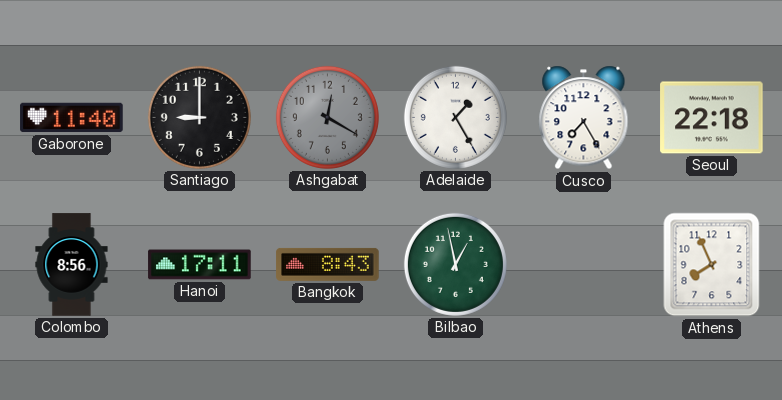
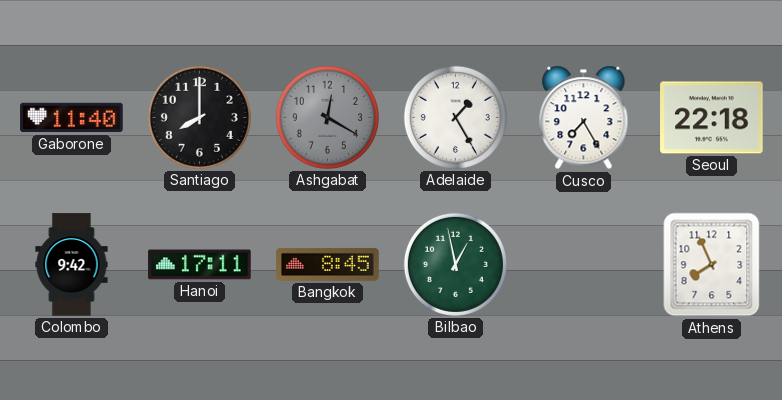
Santiago: 9:00 -> 8:00 (199, 117)
Colombo: 8:56 -> 9:42 (72, 265)
Bangkok: 8:43 -> 8:45 (328, 264)
